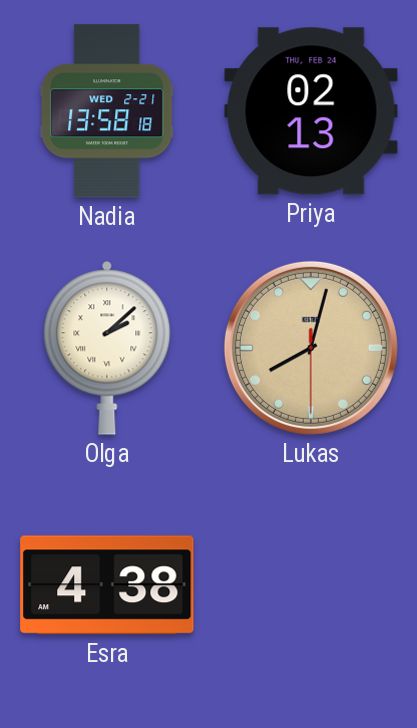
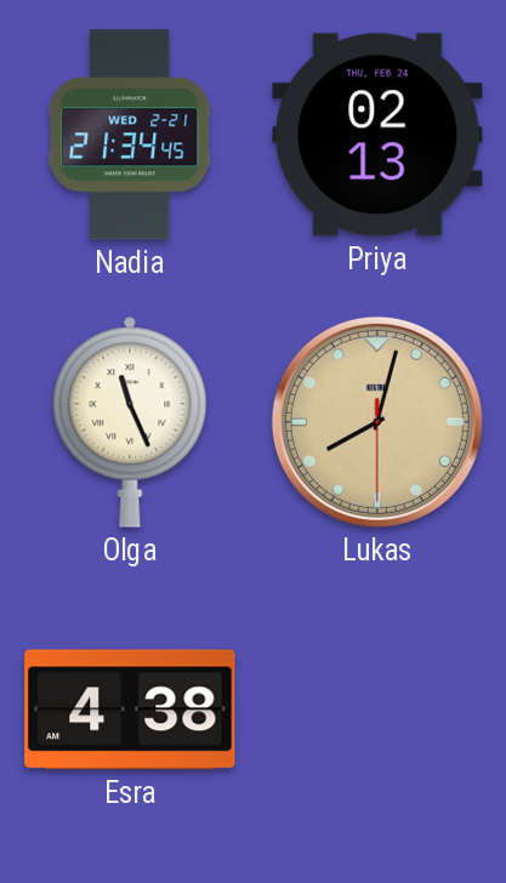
Nadia: 13:58 -> 21:34 (130, 135)
Olga: 2:08 -> 11:26 (130, 422)
